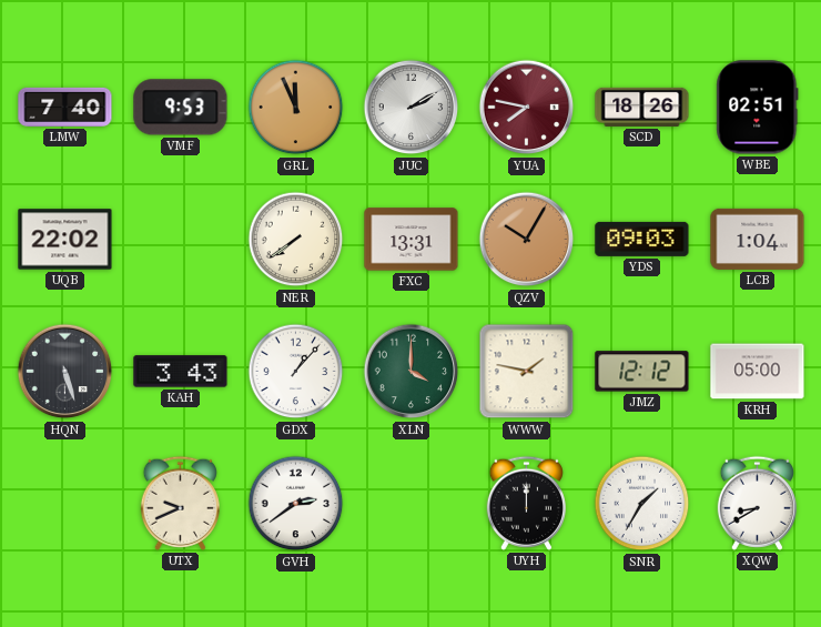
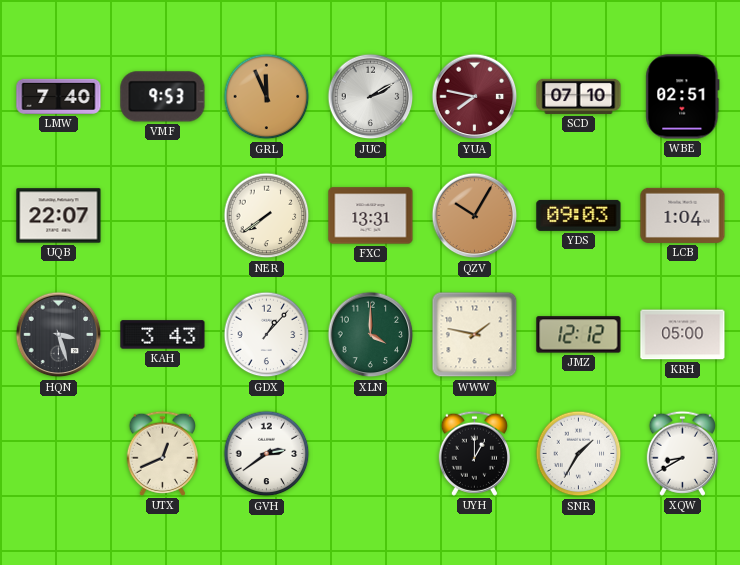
SCD: 18:26 -> 07:10 (579, 96)
UQB: 22:02 -> 22:07 (59, 216)
HQN: 5:27 -> 3:27 (59, 335)
UTX: 9:41 -> 12:41 (162, 453)
UYH: 12:00 -> 1:00 (474, 453)
